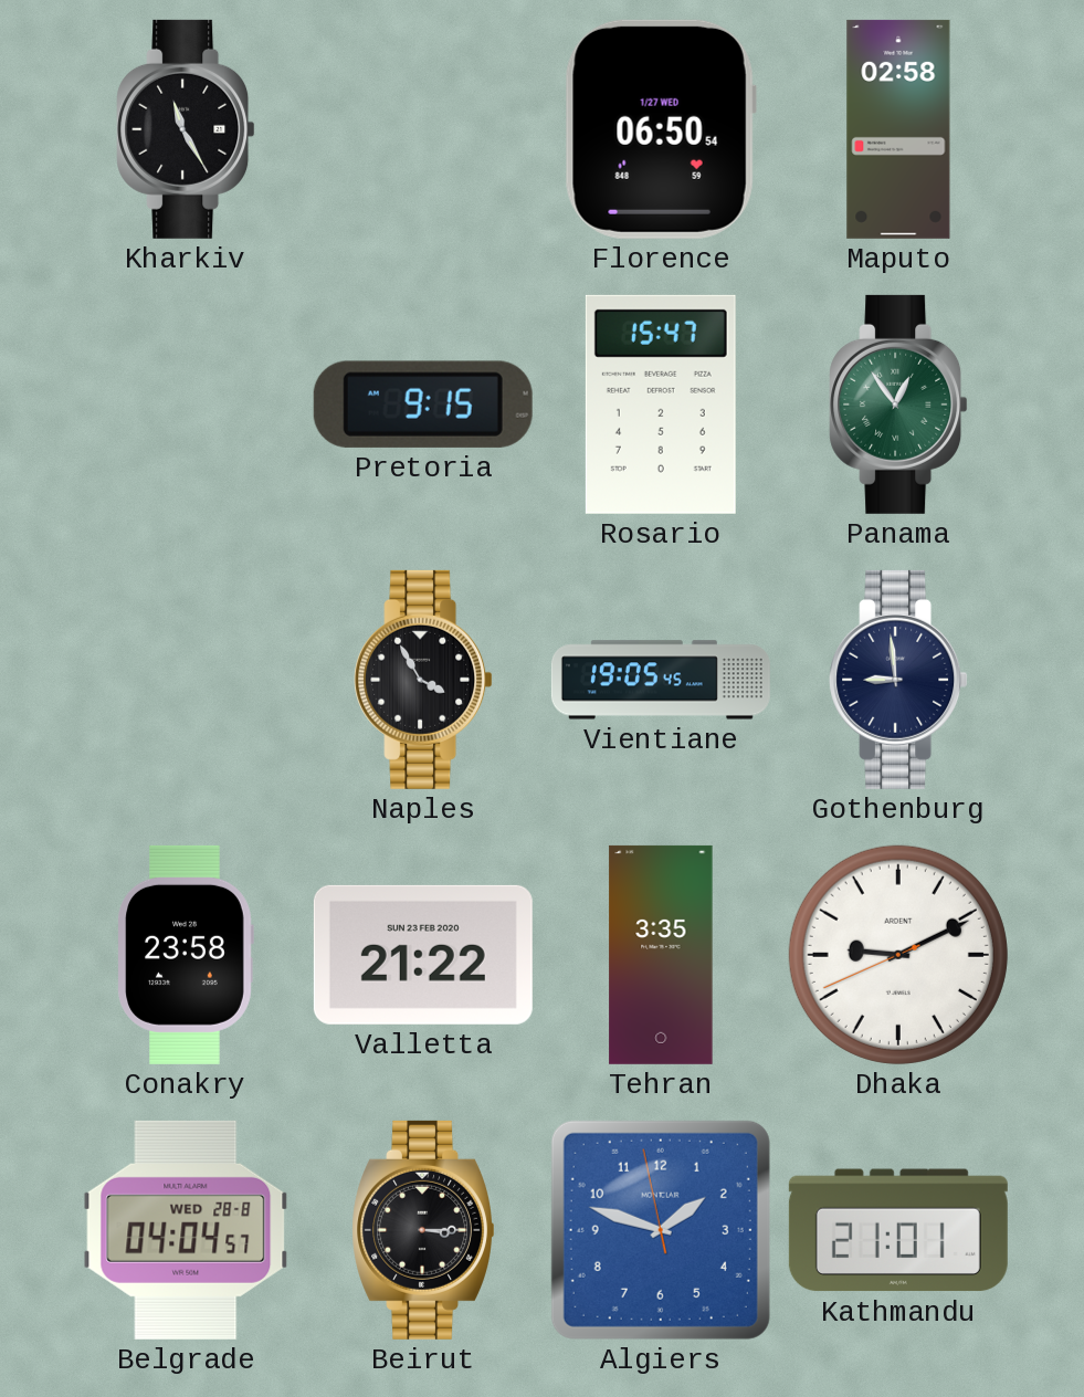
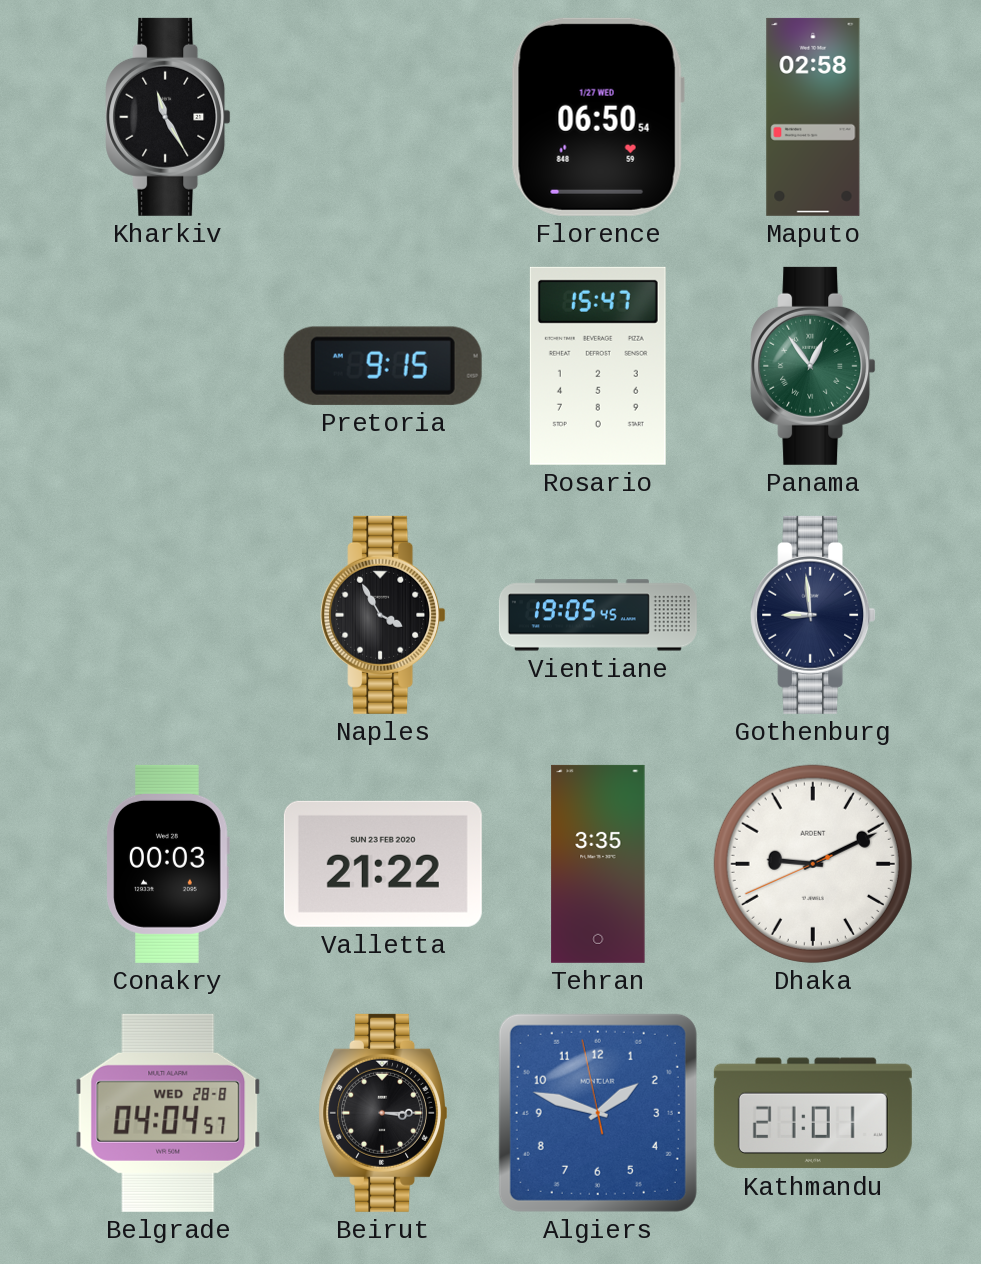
Conakry: 23:58 -> 00:03 (168, 864)
